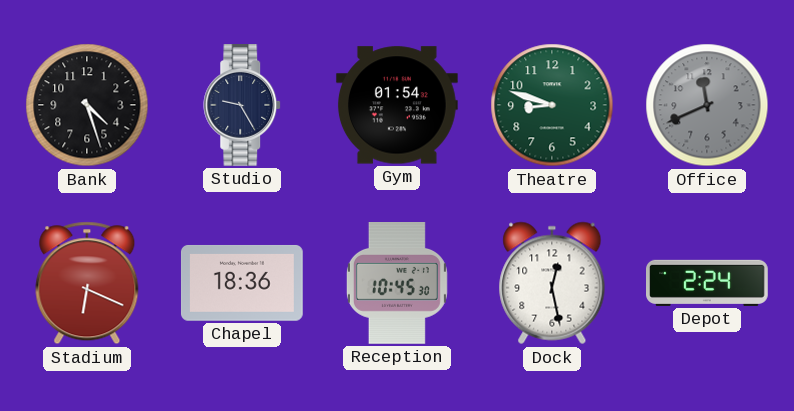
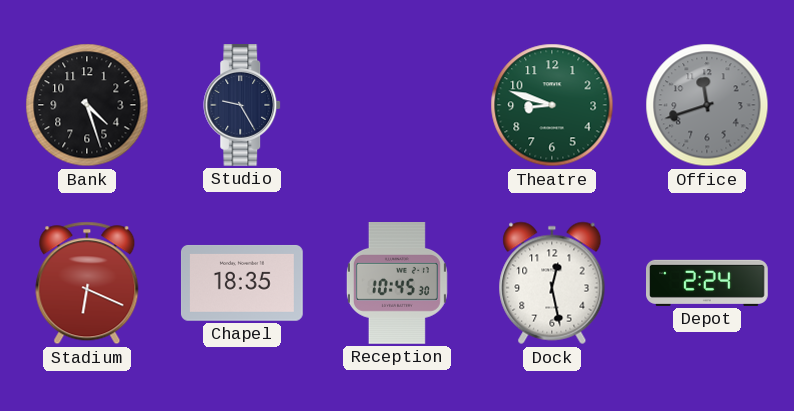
Gym: 01:54 -> none (397, 105)
Office: 11:41 -> 11:42 (707, 105)
Chapel: 18:36 -> 18:35 (242, 283)
